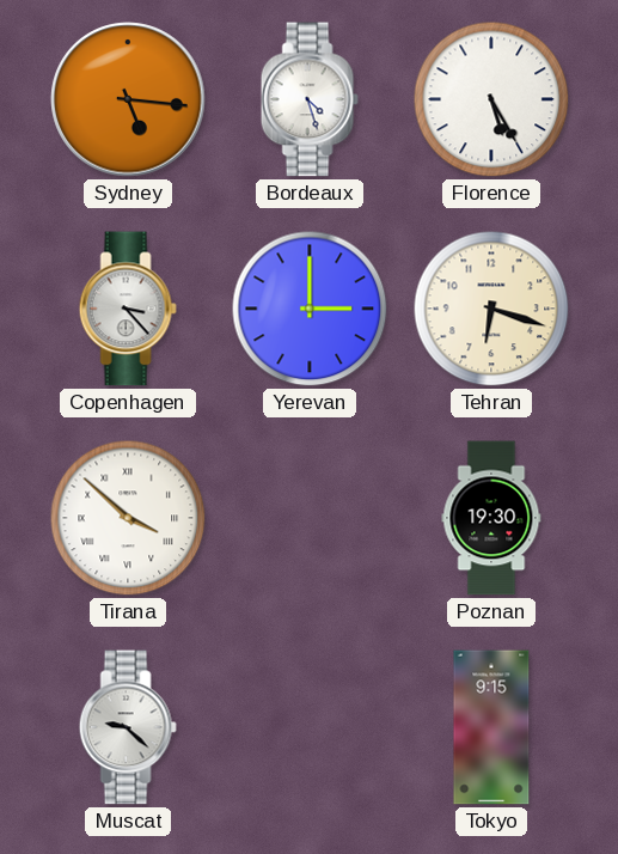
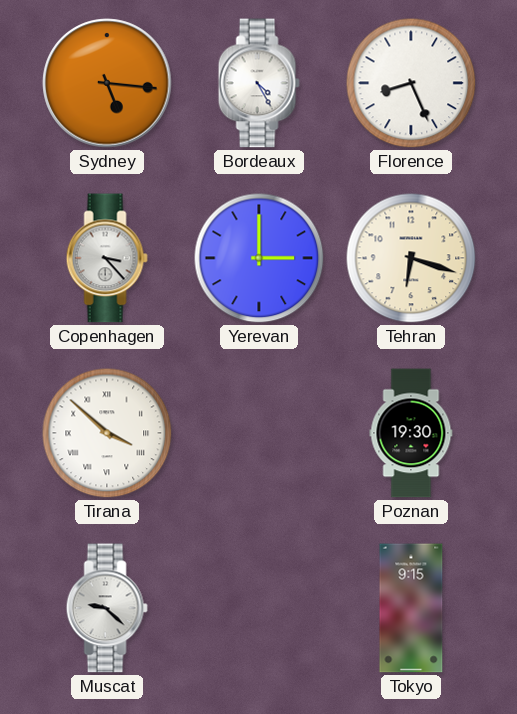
Bordeaux: 4:27 -> 4:25 (259, 83)
Florence: 5:25 -> 8:26 (411, 83)
